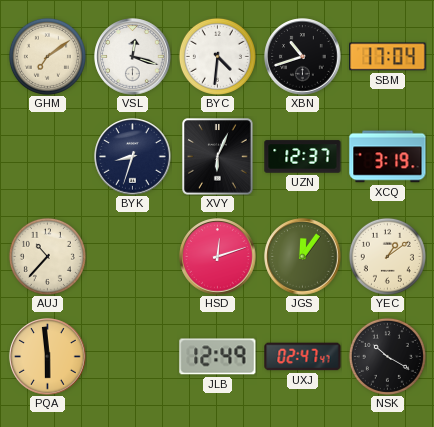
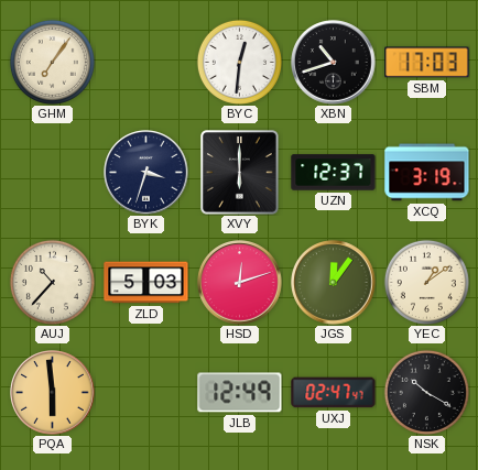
GHM: 7:09 -> 7:06 (52, 62)
VSL: 12:18 -> none (133, 57)
BYC: 4:31 -> 12:31 (239, 62)
SBM: 17:04 -> 17:03 (427, 63)
BYK: 8:33 -> 3:33 (146, 173)
XVY: 6:04 -> 6:00 (240, 173)
ZLD: none -> 5:03 (146, 283)
